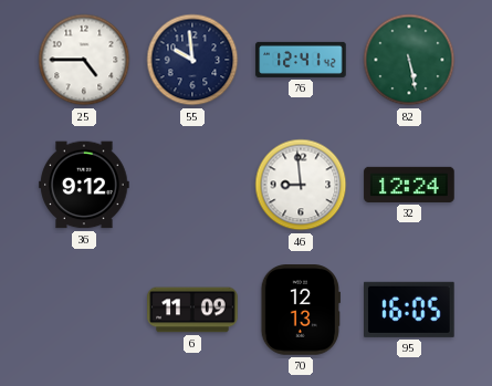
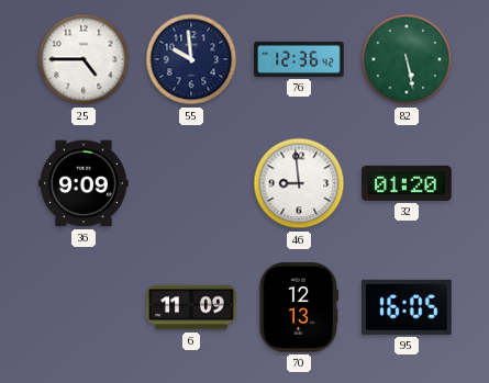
76: 12:41 -> 12:36 (299, 59)
36: 9:12 -> 9:09 (84, 183)
32: 12:24 -> 01:20 (407, 183)
